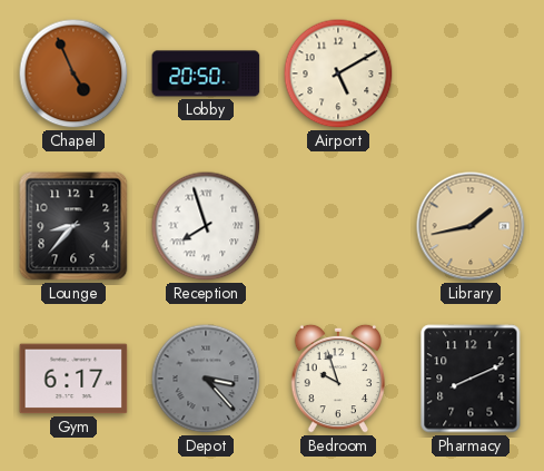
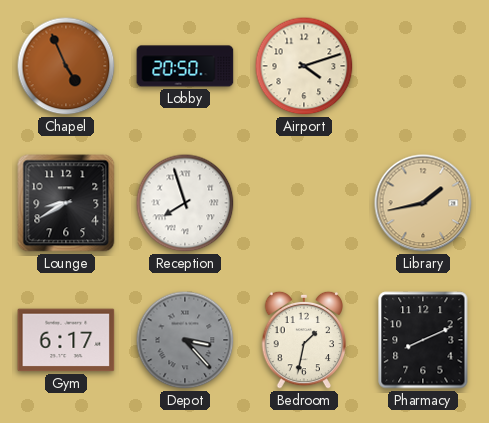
Airport: 5:10 -> 4:12 (304, 66)
Lounge: 8:37 -> 8:40 (66, 203)
Bedroom: 9:57 -> 1:32 (304, 340)
